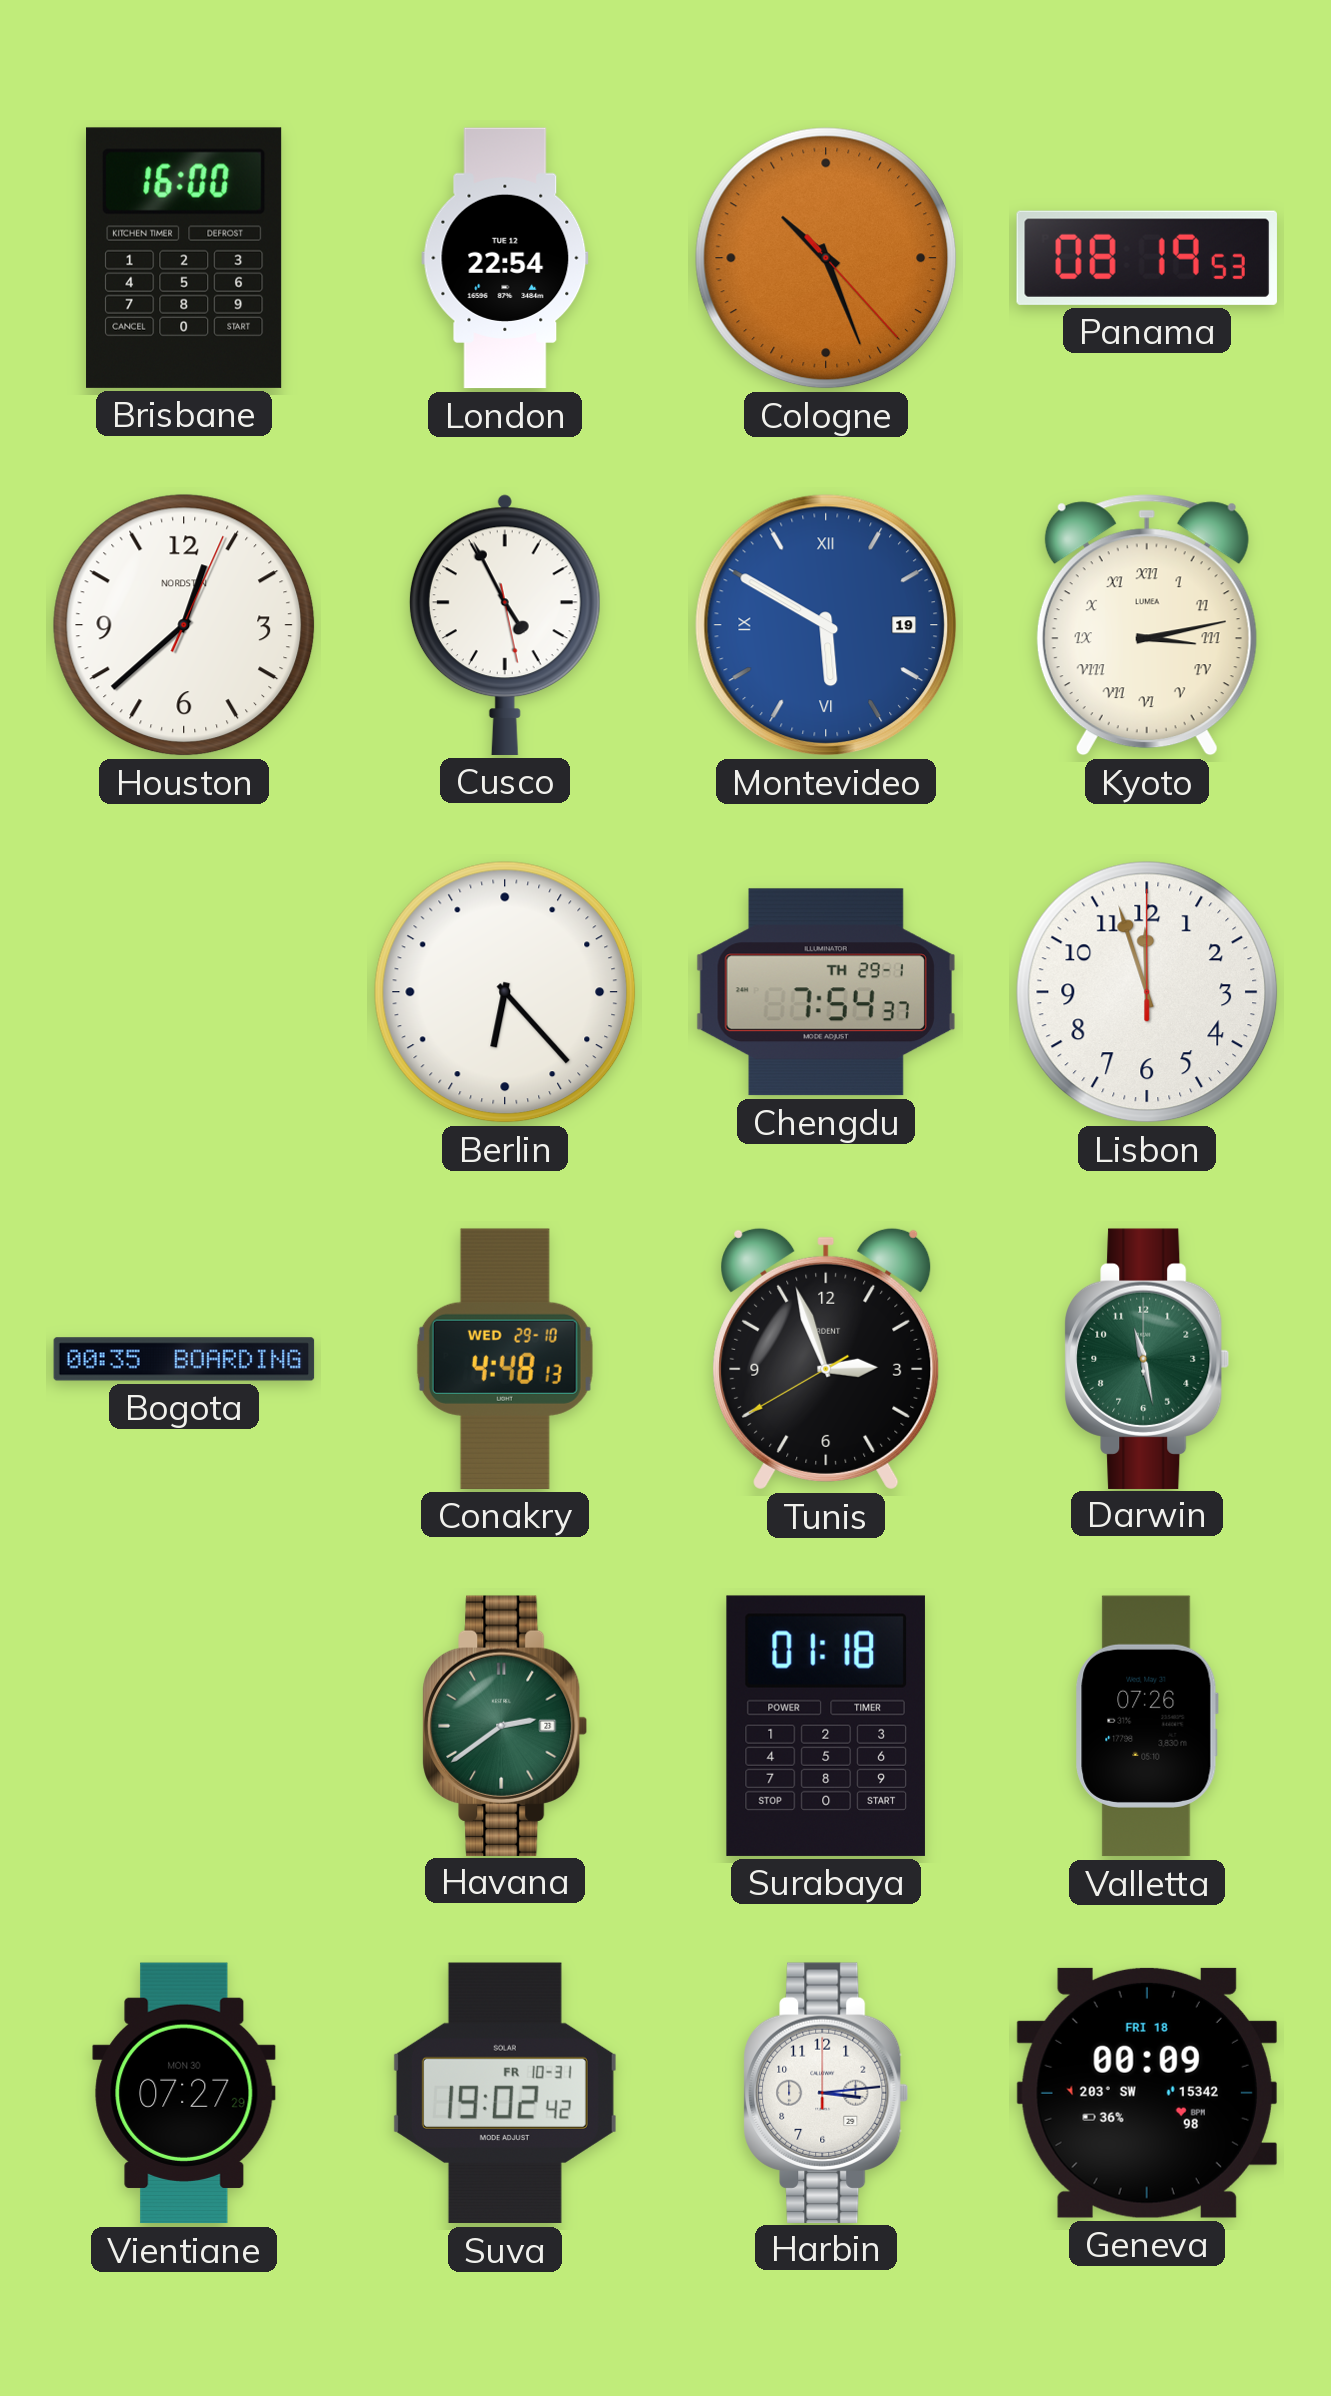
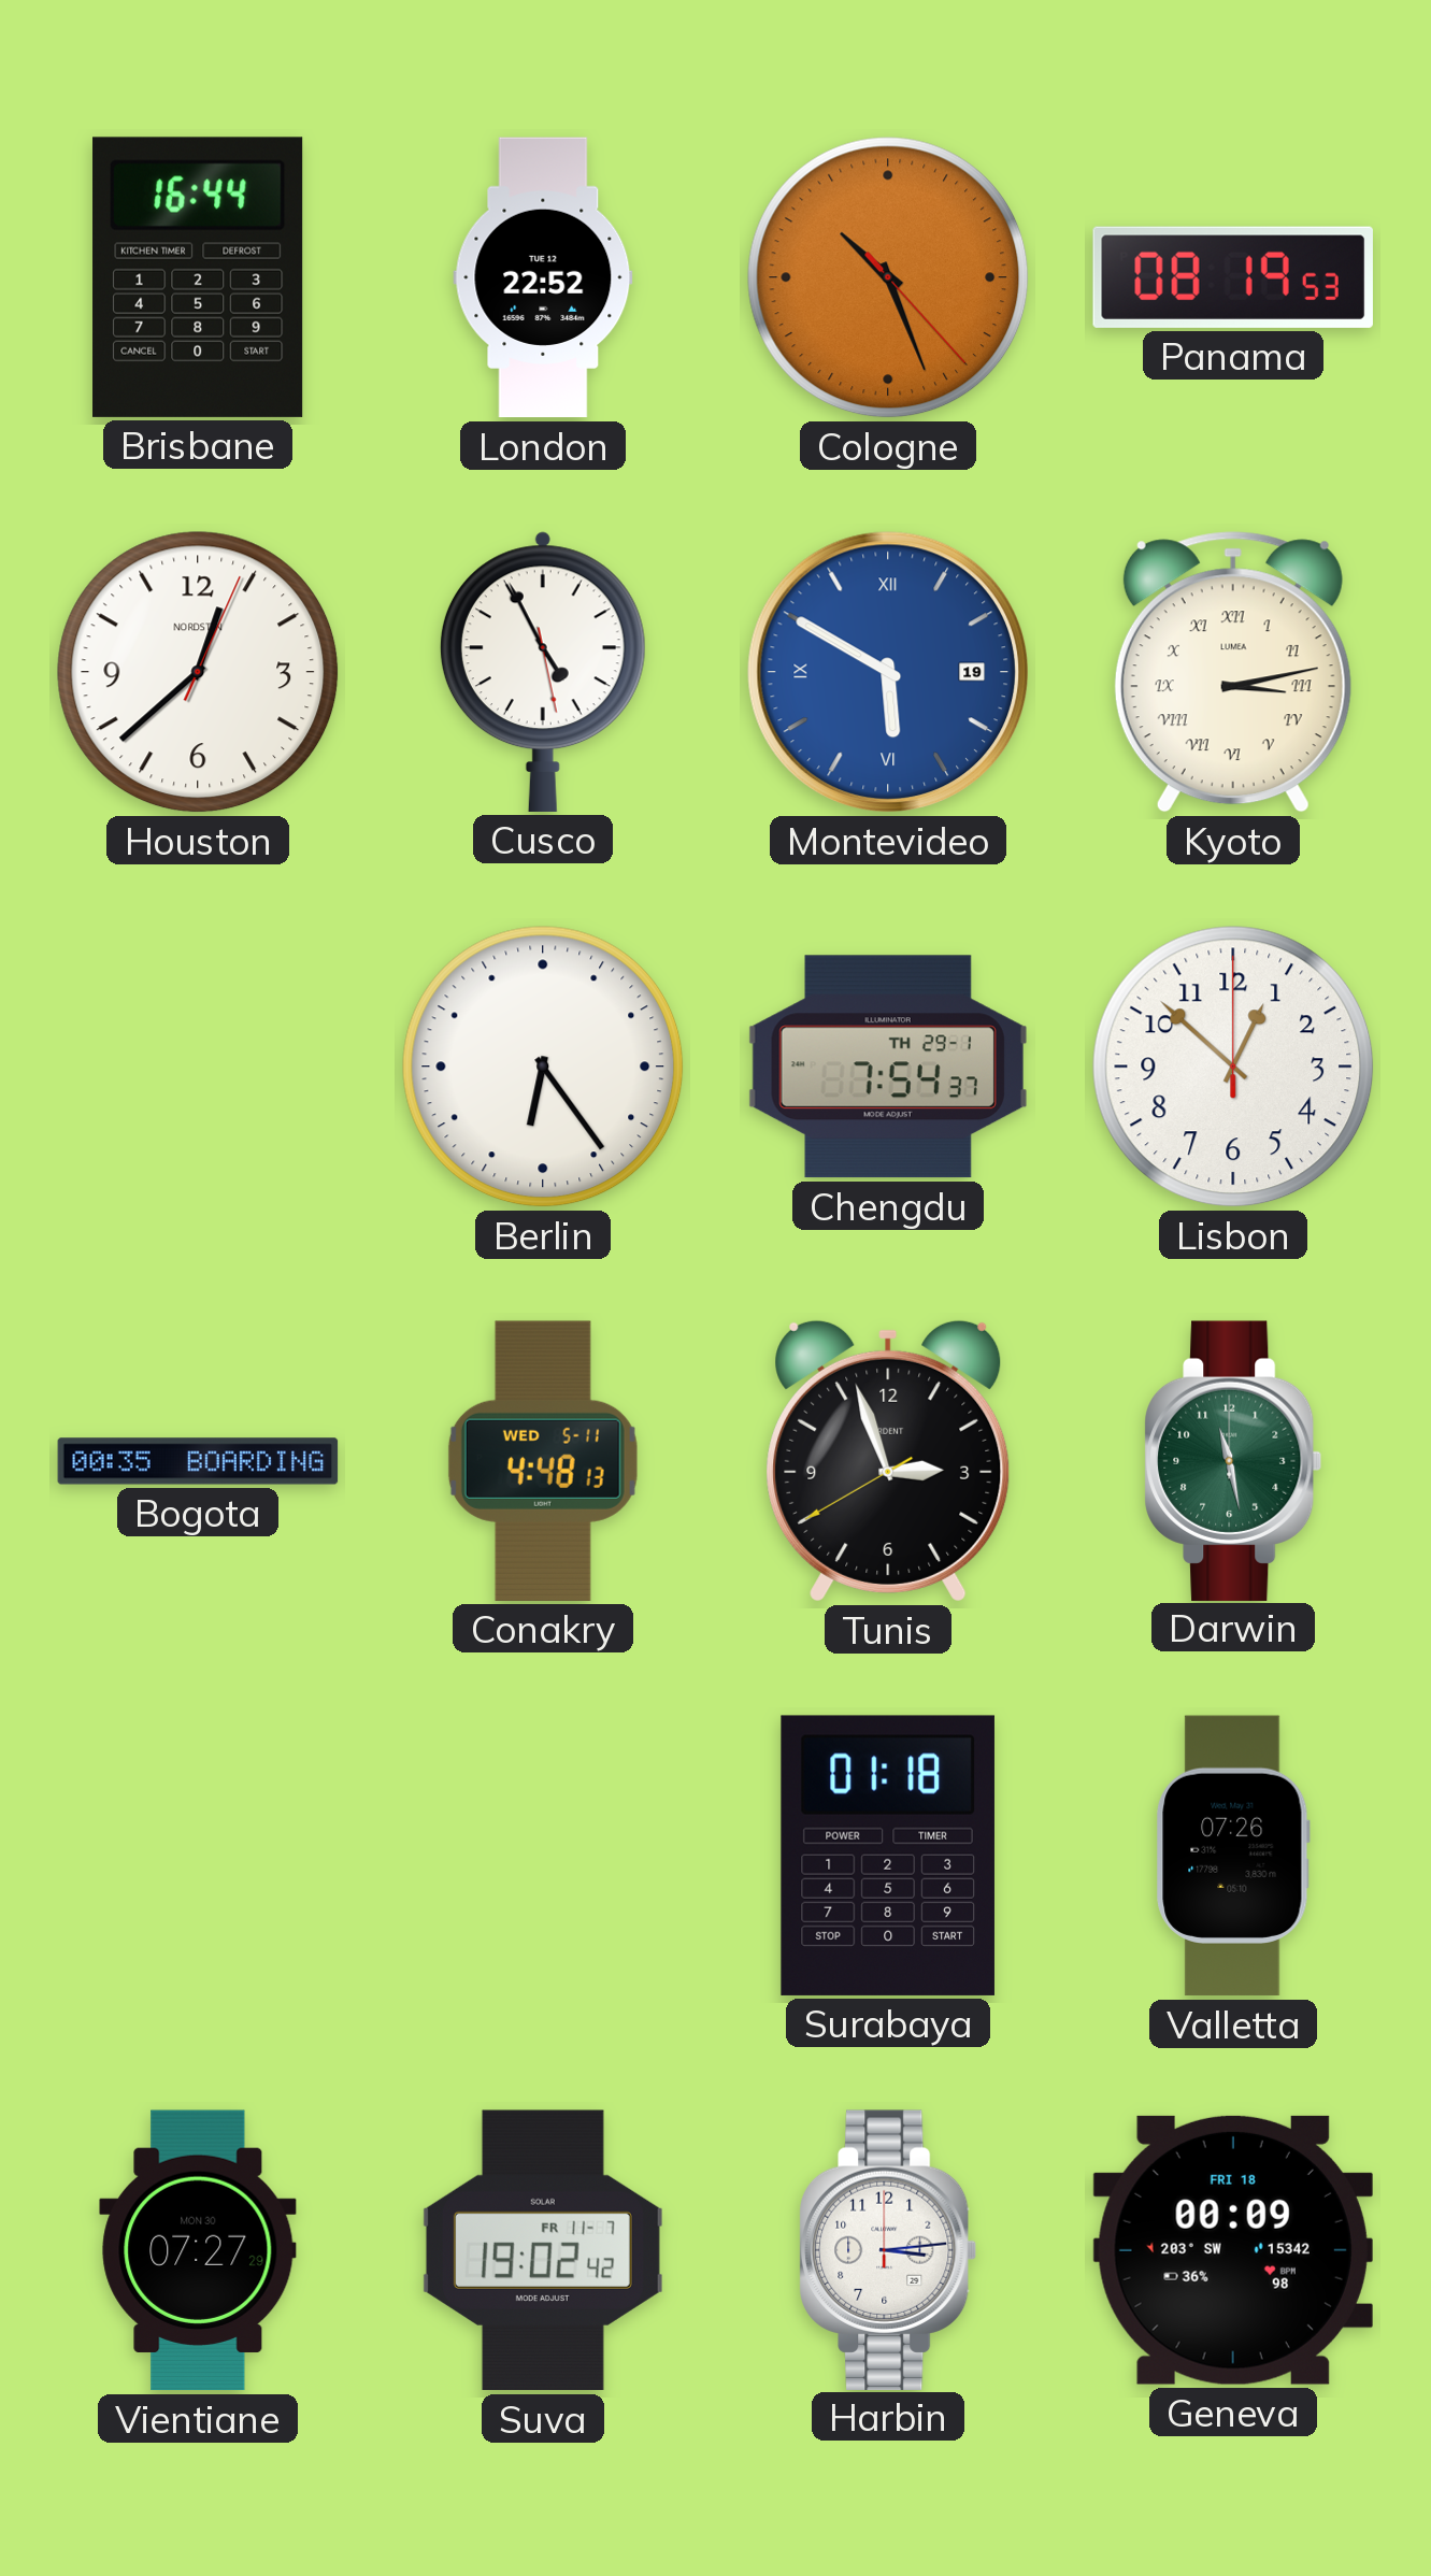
Brisbane: 16:00 -> 16:44 (198, 277)
London: 22:54 -> 22:52 (543, 277)
Berlin: 6:23 -> 6:24 (543, 1067)
Lisbon: 11:57 -> 12:52 (1233, 1067)
Conakry date: WED 29-10 -> WED 5-11 (543, 1461)
Havana: 2:39 -> none (505, 1725)
Suva date: FR 10-31 -> FR 11-7 (543, 2250)
